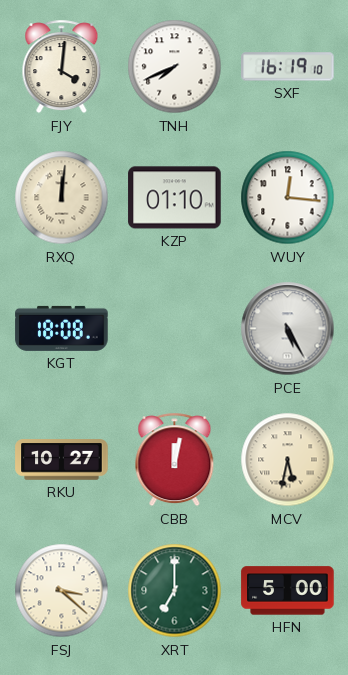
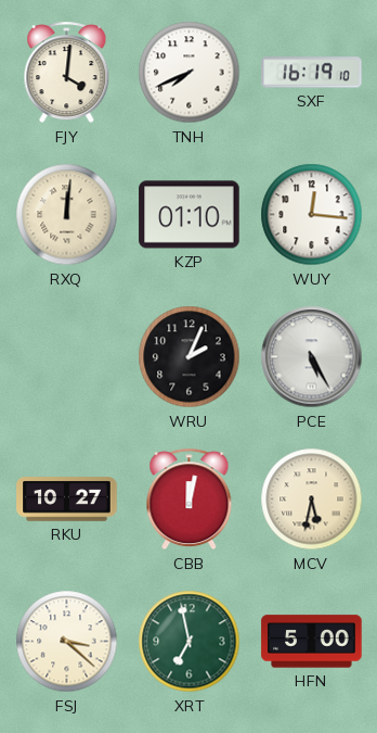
KGT: 18:08 -> none (62, 328)
WRU: none -> 2:04 (190, 357)
XRT: 7:00 -> 6:58 (190, 642)
